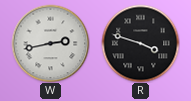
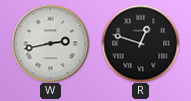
R: 3:48 -> 12:48 (140, 43)
